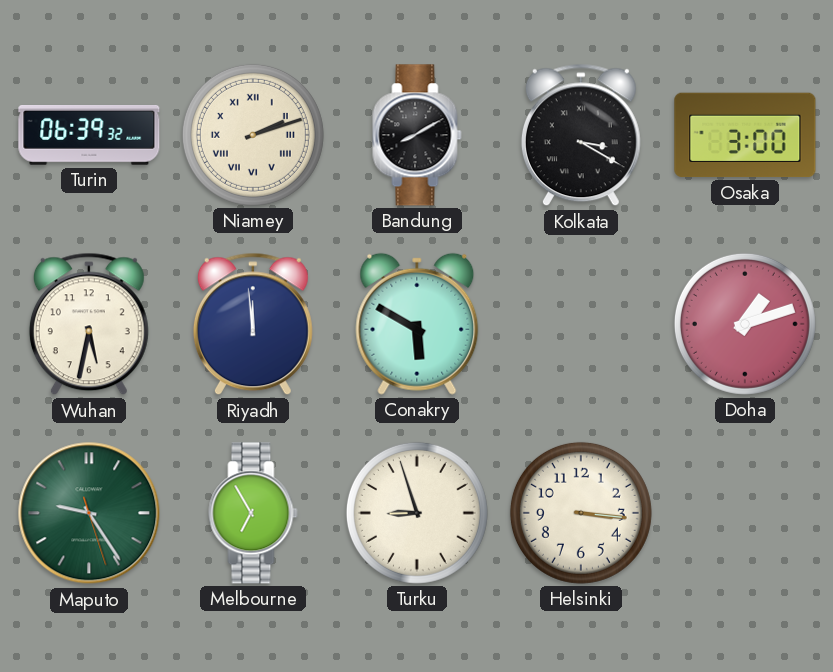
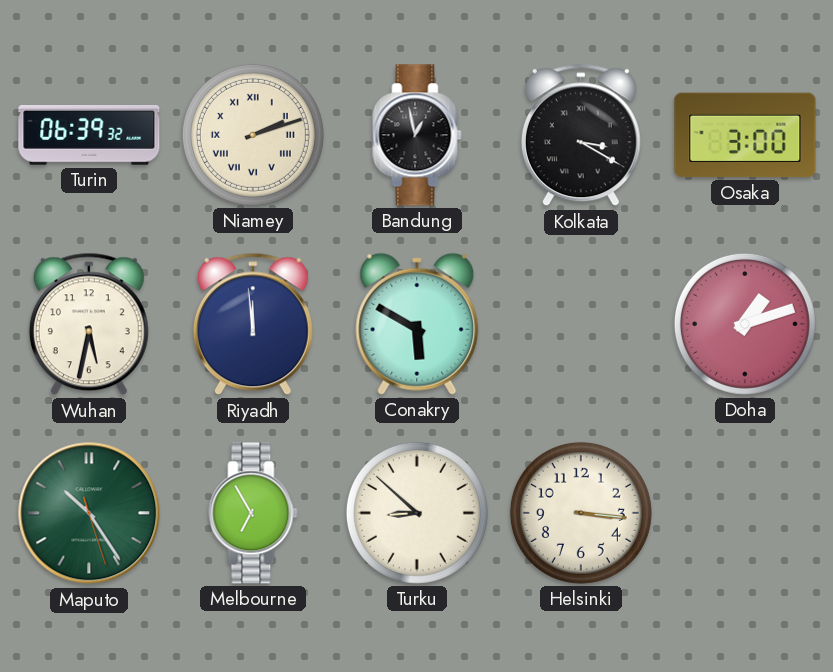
Bandung: 8:10 -> 12:58 (417, 135)
Maputo: 9:24 -> 10:24 (89, 513)
Turku: 8:57 -> 8:52 (417, 513)
